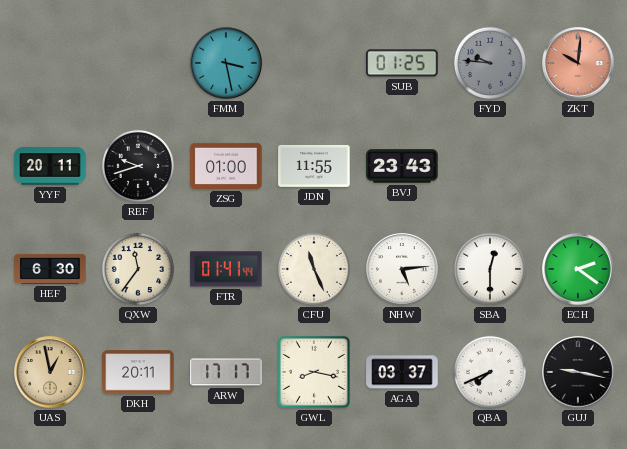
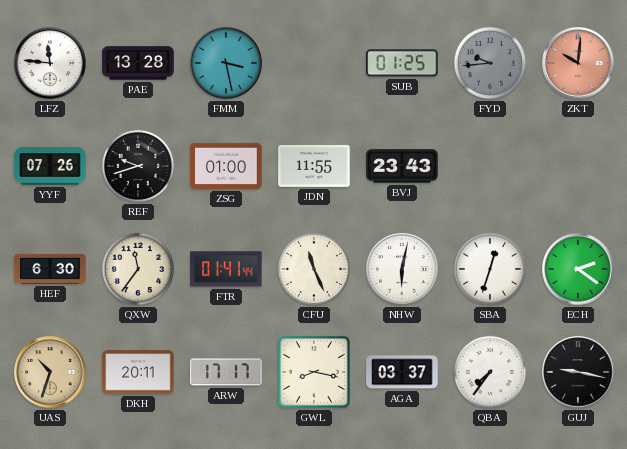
LFZ: none -> 11:46 (50, 63)
PAE: none -> 13:28 (138, 63)
FYD: 9:46 -> 9:44 (490, 63)
YYF: 20:11 -> 07:26 (50, 166)
NHW: 5:14 -> 6:02 (402, 269)
SBA: 12:30 -> 12:33 (490, 269)
UAS: 12:58 -> 10:33 (50, 372)
QBA: 7:41 -> 7:36 (490, 372)
